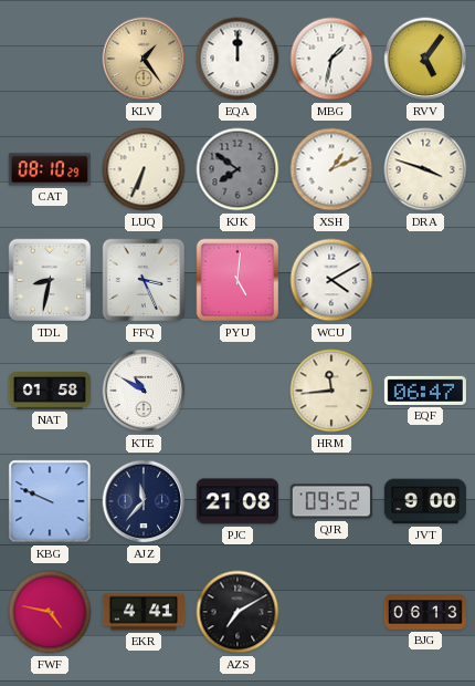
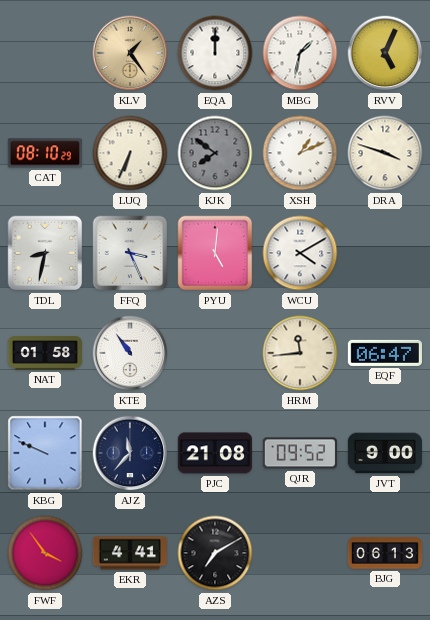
RVV: 5:06 -> 5:04 (385, 53)
KTE: 10:50 -> 10:54 (130, 353)
FWF: 4:47 -> 3:54 (45, 553)
